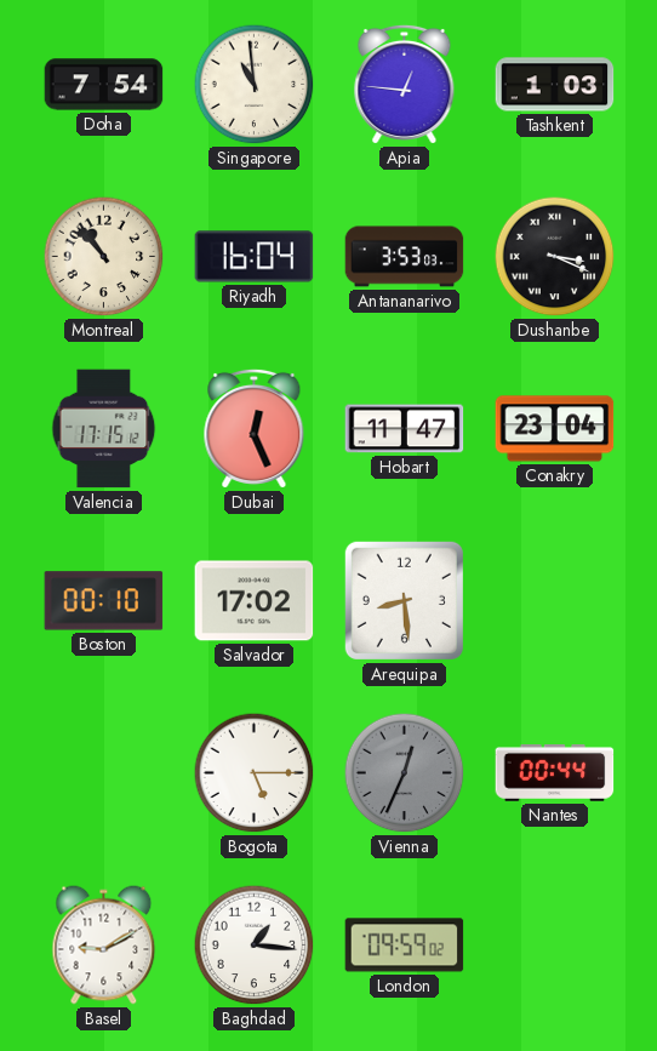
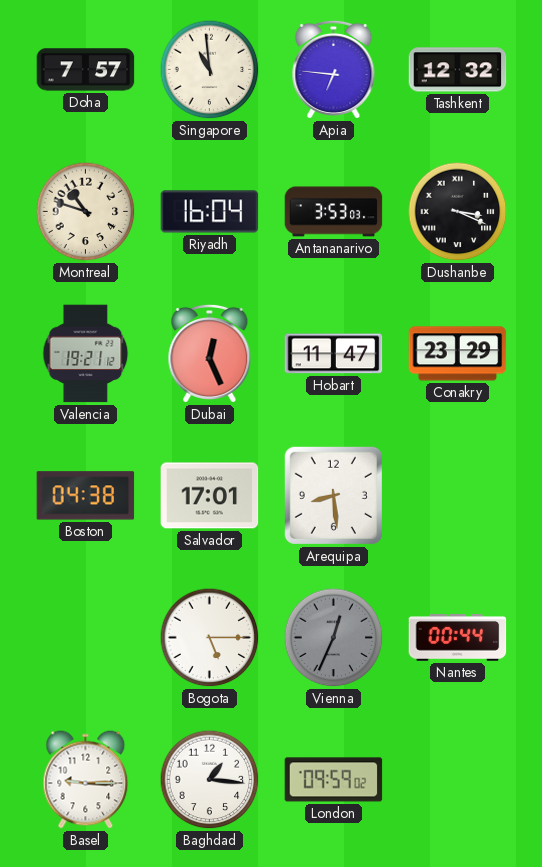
Doha: 7:54 -> 7:57 (86, 70)
Apia: 12:46 -> 6:46 (334, 69)
Tashkent: 1:03 -> 12:32 (458, 70)
Montreal: 10:53 -> 10:48 (86, 212)
Valencia: 17:15 -> 19:21 (86, 354)
Conakry: 23:04 -> 23:29 (458, 354)
Boston: 00:10 -> 04:38 (86, 496)
Salvador: 17:02 -> 17:01 (210, 496)
Basel: 9:10 -> 9:15 (86, 780)
